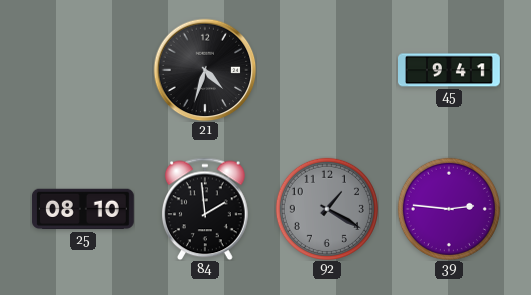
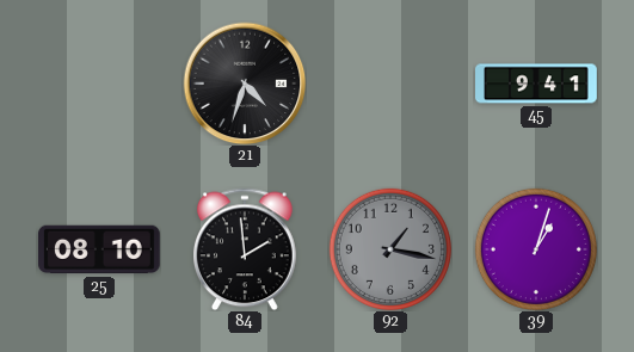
92: 1:20 -> 1:17 (390, 249)
39: 2:46 -> 1:03 (536, 249)
